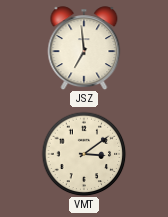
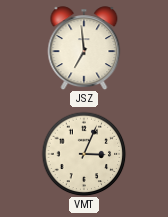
VMT: 3:09 -> 3:04 (84, 154)
